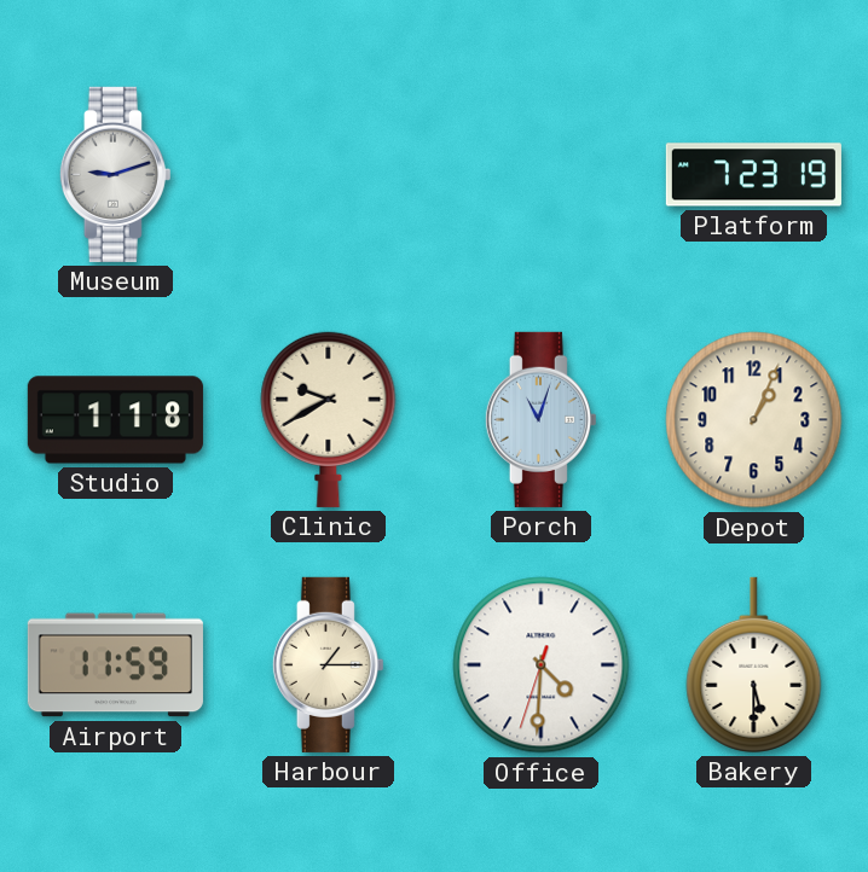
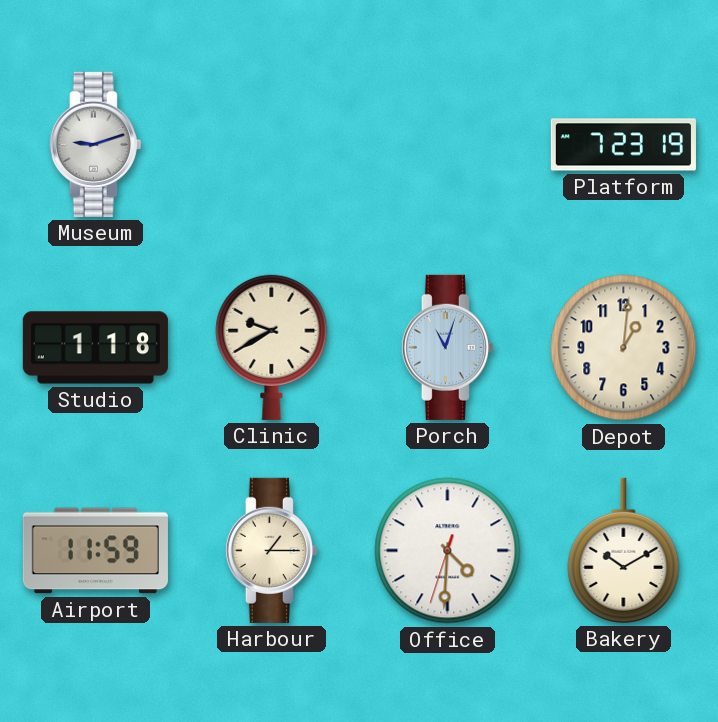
Depot: 1:04 -> 1:01 (624, 348)
Bakery: 5:30 -> 10:10 (624, 550)
